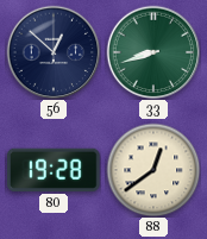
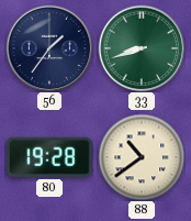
56: 12:52 -> 1:36 (49, 48)
88: 12:39 -> 10:39 (142, 157)
